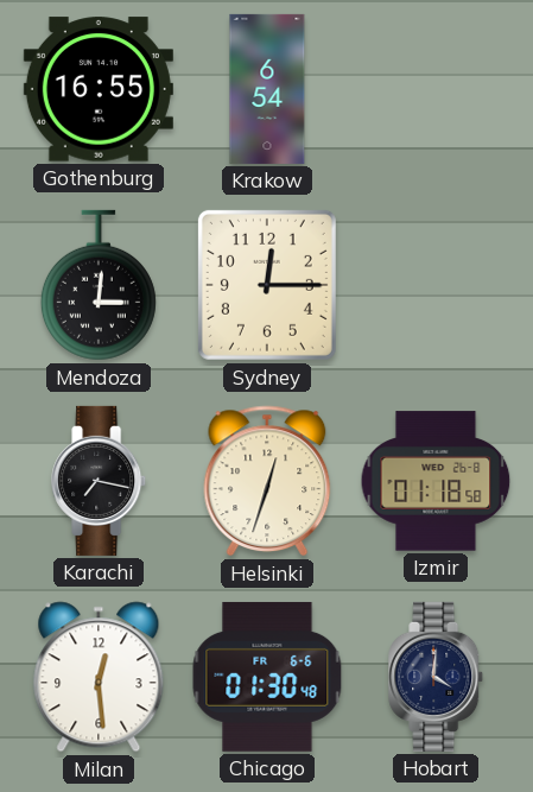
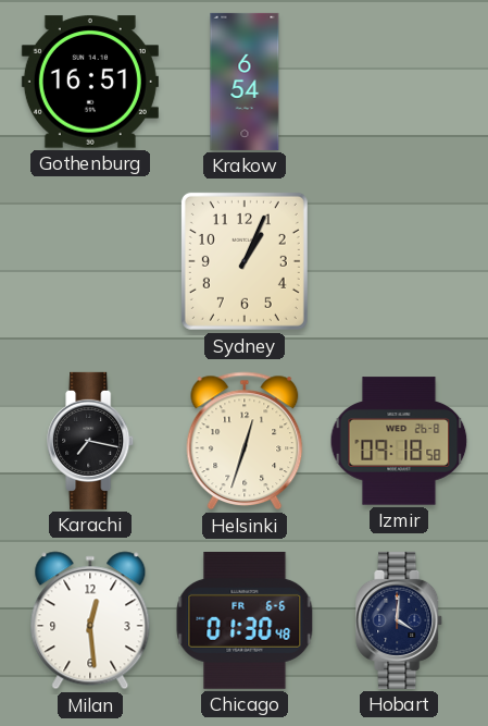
Gothenburg: 16:55 -> 16:51 (90, 82)
Mendoza: 3:01 -> none (99, 285)
Sydney: 12:15 -> 1:04 (245, 261)
Izmir: 01:18 -> 09:18 (399, 441)
